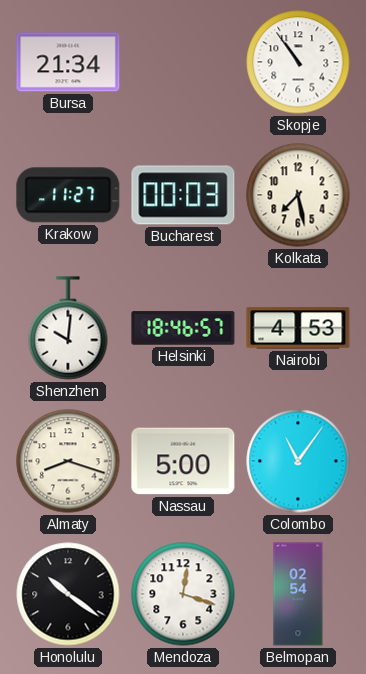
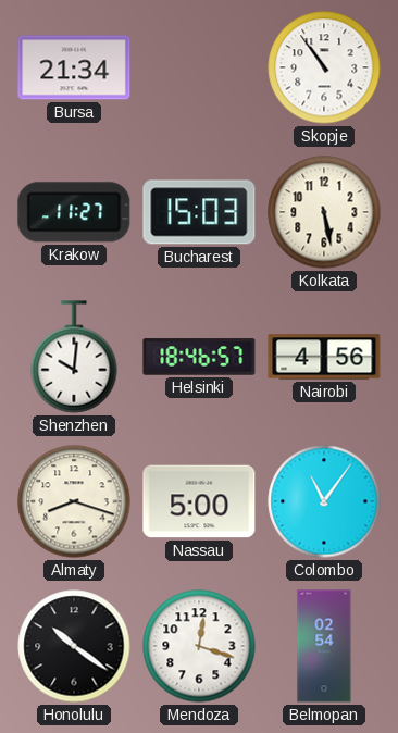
Bucharest: 00:03 -> 15:03 (199, 212)
Kolkata: 7:28 -> 5:28 (324, 212)
Nairobi: 4:53 -> 4:56 (324, 357)
